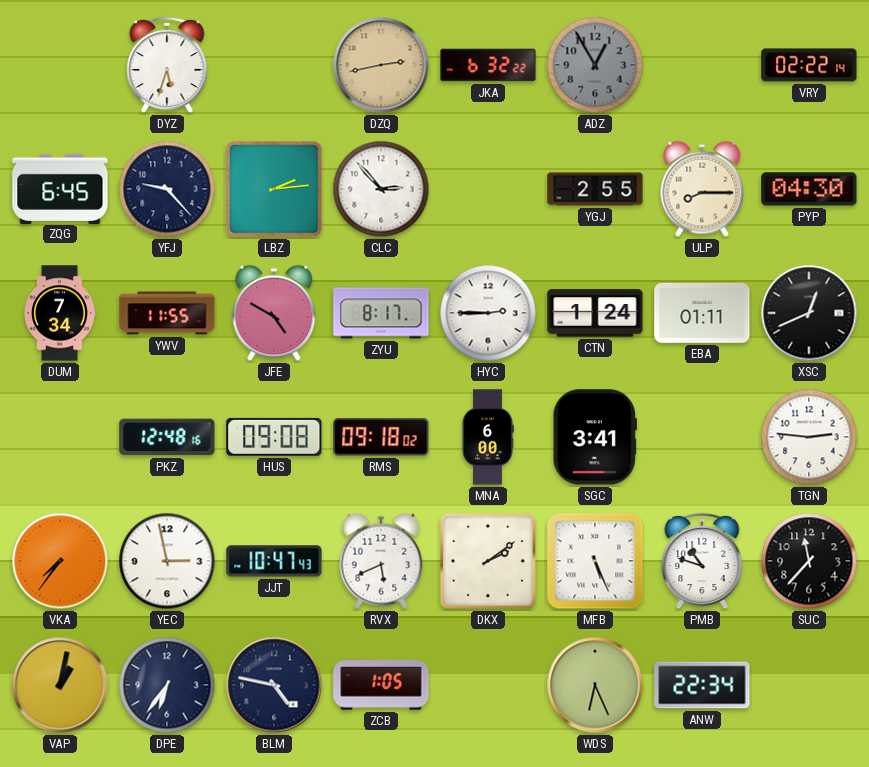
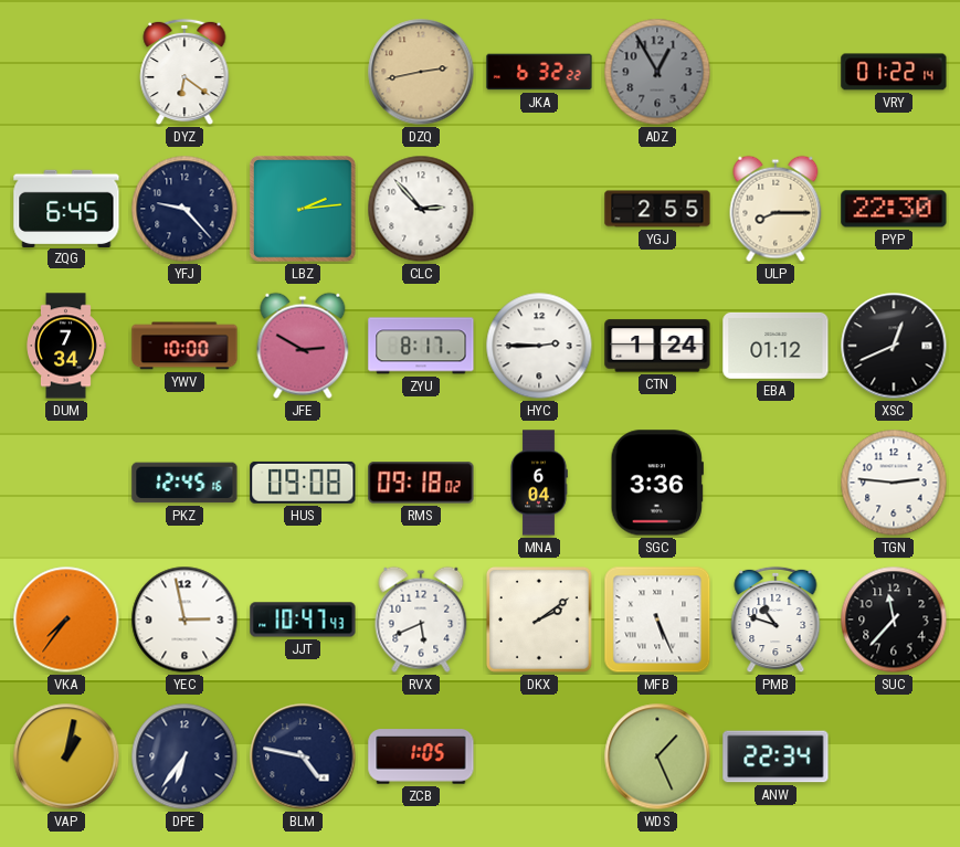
DYZ: 5:33 -> 6:21 (184, 72)
VRY: 02:22 -> 01:22 (894, 72)
PYP: 04:30 -> 22:30 (894, 209)
YWV: 11:55 -> 10:00 (184, 346)
JFE: 4:50 -> 2:50 (303, 346)
EBA: 01:11 -> 01:12 (776, 346)
PKZ: 12:48 -> 12:45 (184, 483)
MNA: 6:00 -> 6:04 (539, 483)
SGC: 3:41 -> 3:36 (657, 483)
WDS: 6:26 -> 1:26 (657, 756)
